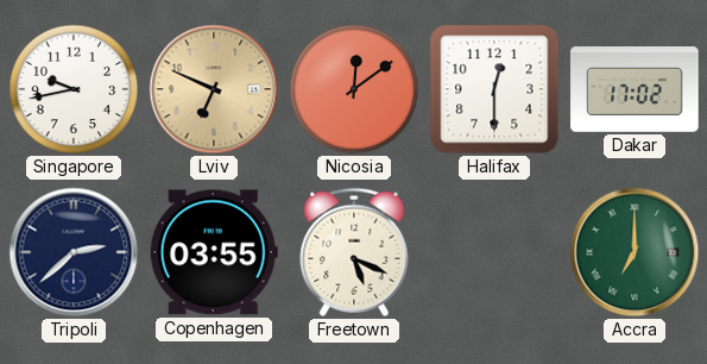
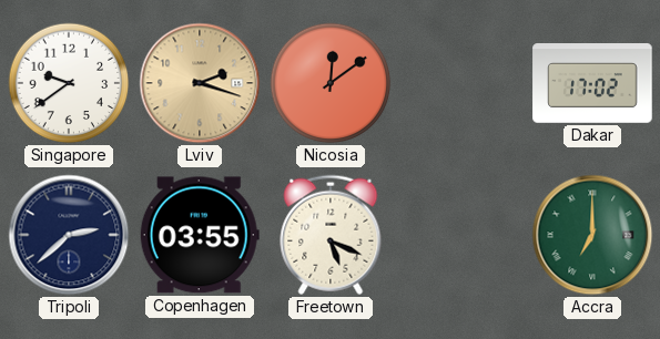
Singapore: 9:43 -> 9:39 (69, 83)
Lviv: 6:49 -> 2:18 (200, 83)
Halifax: 12:30 -> none (494, 89)
